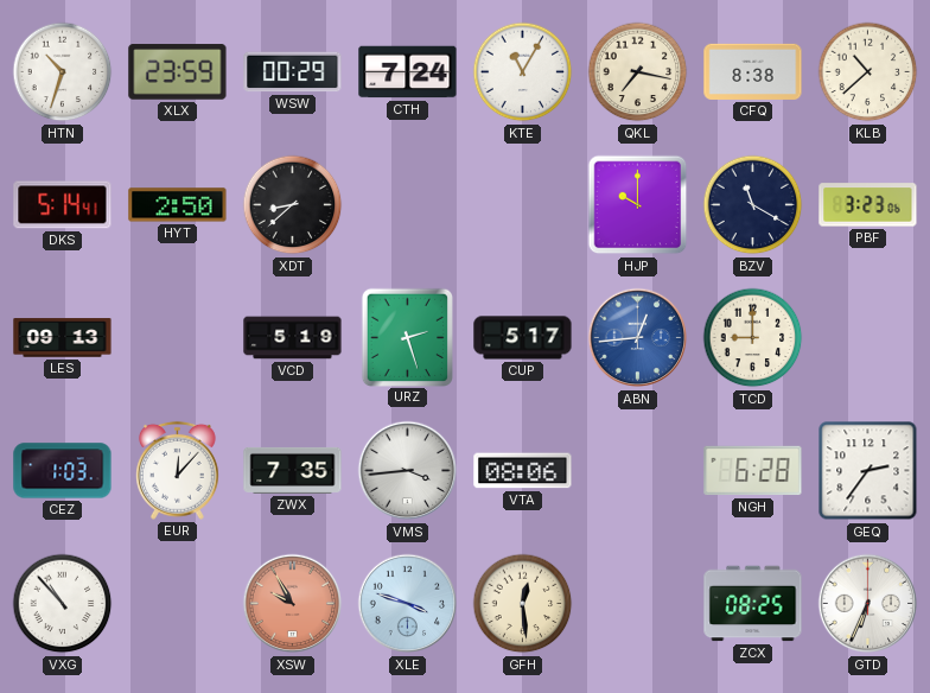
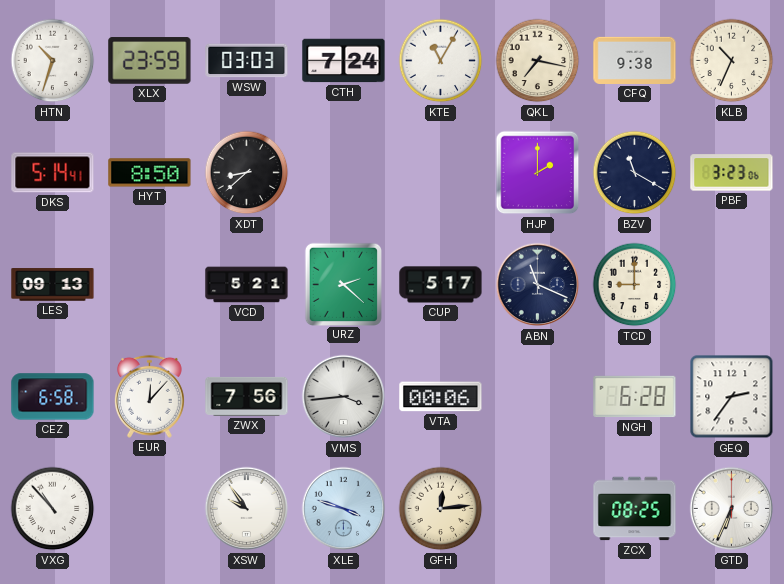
WSW: 00:29 -> 03:03 (247, 61)
CFQ: 8:38 -> 9:38 (635, 60)
KLB: 10:38 -> 10:34 (732, 61)
HYT: 2:50 -> 8:50 (150, 173)
HJP: 10:00 -> 2:00 (538, 173)
VCD: 5:19 -> 5:21 (247, 285)
URZ: 2:27 -> 2:22 (343, 284)
ABN: 12:44 -> 11:19 (538, 285)
ABN dial: blue -> navy (538, 285)
CEZ: 1:03 -> 6:58 (53, 397)
ZWX: 7:35 -> 7:56 (247, 396)
VTA: 08:06 -> 00:06 (441, 397)
XSW: 9:55 -> 9:54 (247, 509)
XSW dial: salmon -> white (247, 509)
GFH: 12:29 -> 12:14 (441, 509)
